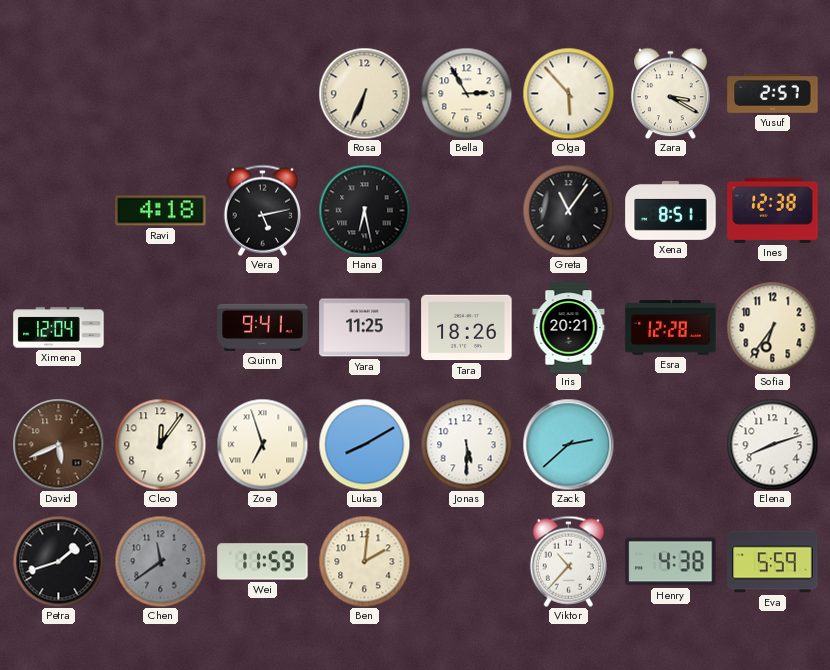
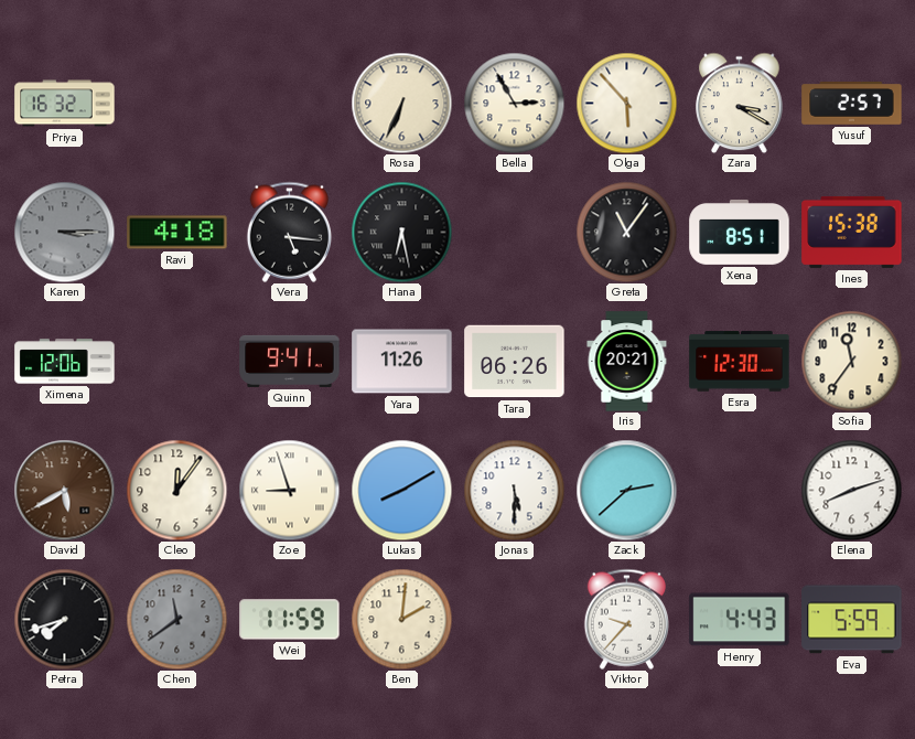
Priya: none -> 16:32 (65, 104)
Karen: none -> 3:15 (64, 232)
Vera: 5:13 -> 5:16 (289, 232)
Ines: 12:38 -> 15:38 (852, 232)
Ximena: 12:04 -> 12:06 (65, 362)
Yara: 11:25 -> 11:26 (402, 362)
Tara: 18:26 -> 06:26 (515, 362)
Esra: 12:28 -> 12:30 (740, 362)
Sofia: 6:36 -> 11:36 (851, 361)
David: 5:41 -> 5:40 (64, 490)
Zoe: 6:57 -> 8:57 (289, 490)
Petra: 1:42 -> 7:42 (64, 619)
Viktor: 10:37 -> 9:37 (626, 619)
Henry: 4:38 -> 4:43 (740, 620)
